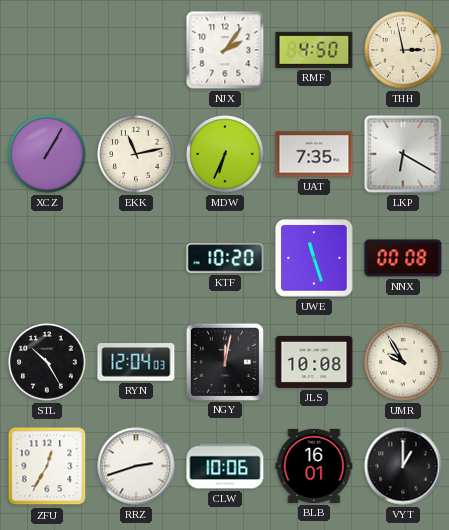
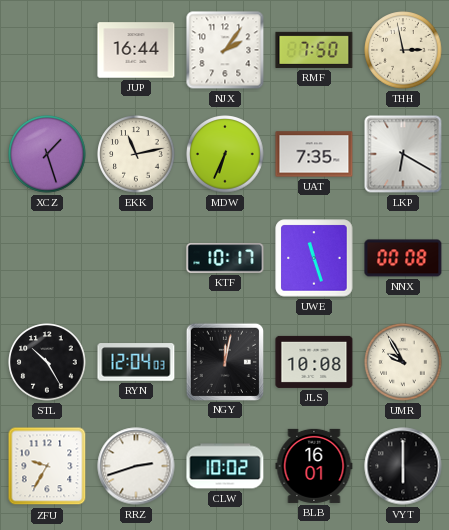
JUP: none -> 16:44 (136, 50)
RMF: 4:50 -> 7:50 (314, 50)
XCZ: 1:05 -> 1:27 (47, 154)
KTF: 10:20 -> 10:17 (225, 258)
ZFU: 12:35 -> 9:35 (47, 466)
CLW: 10:06 -> 10:02 (225, 466)
VYT: 1:00 -> 6:00 (403, 466)
